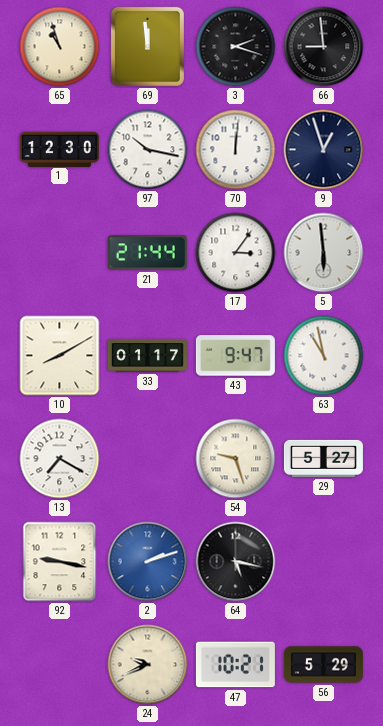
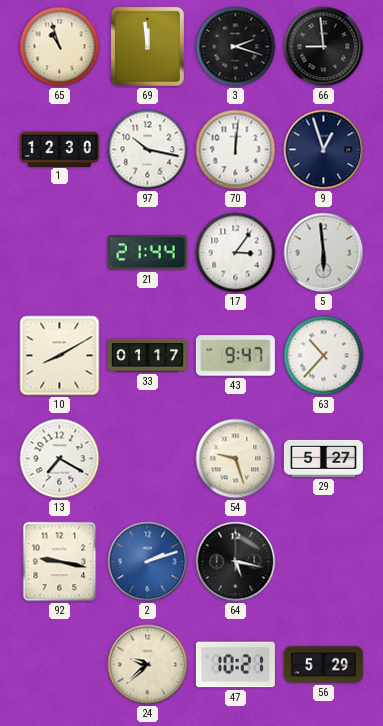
63: 10:58 -> 10:37 (324, 356)
24: 9:41 -> 9:38 (148, 665)
